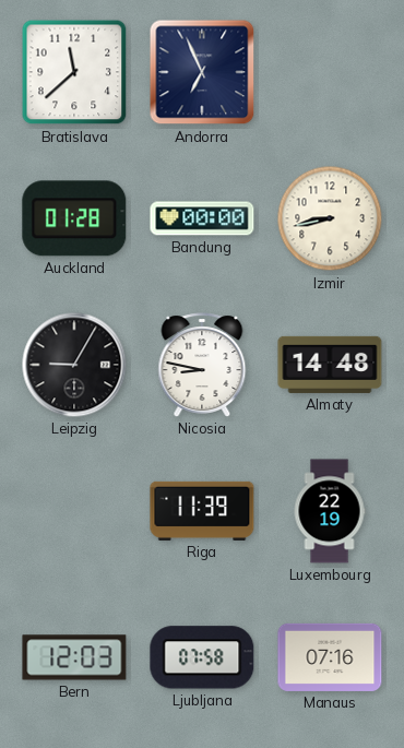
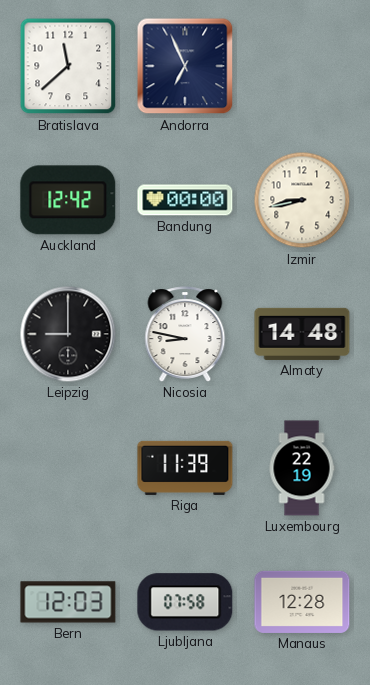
Auckland: 01:28 -> 12:42 (68, 200)
Leipzig: 9:05 -> 9:00 (68, 334)
Manaus: 07:16 -> 12:28 (302, 602)
